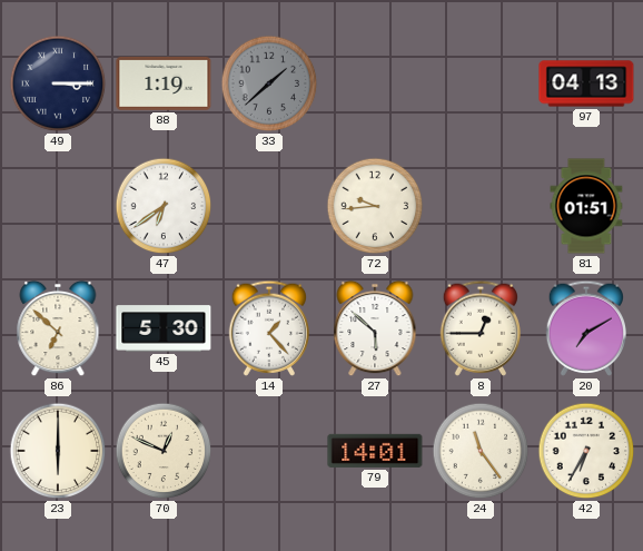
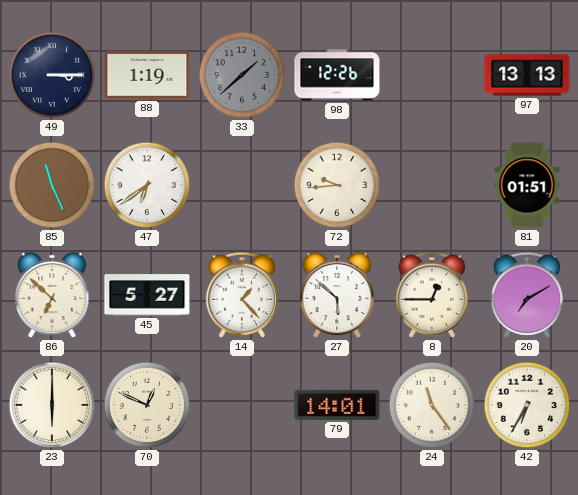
98: none -> 12:26 (337, 75)
97: 04:13 -> 13:13 (527, 75)
85: none -> 11:26 (52, 185)
45: 5:30 -> 5:27 (147, 295)
